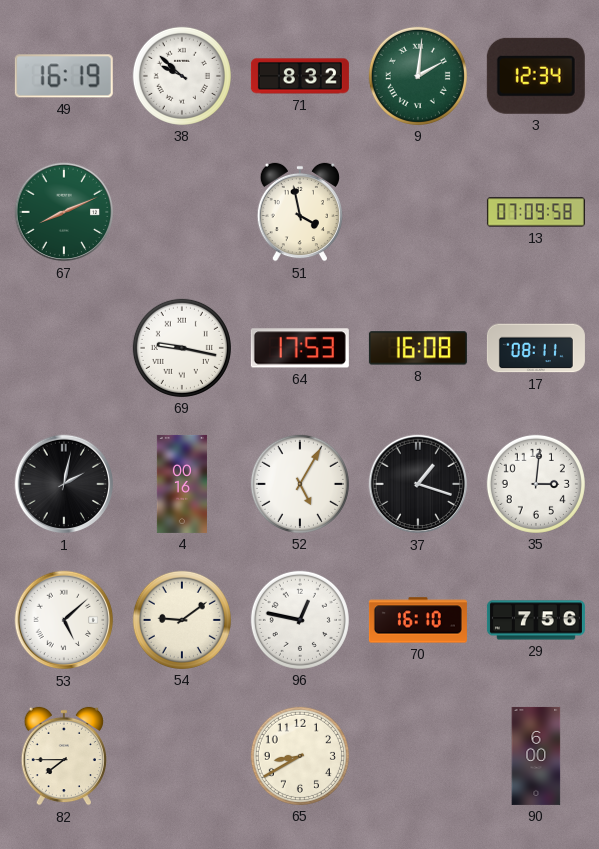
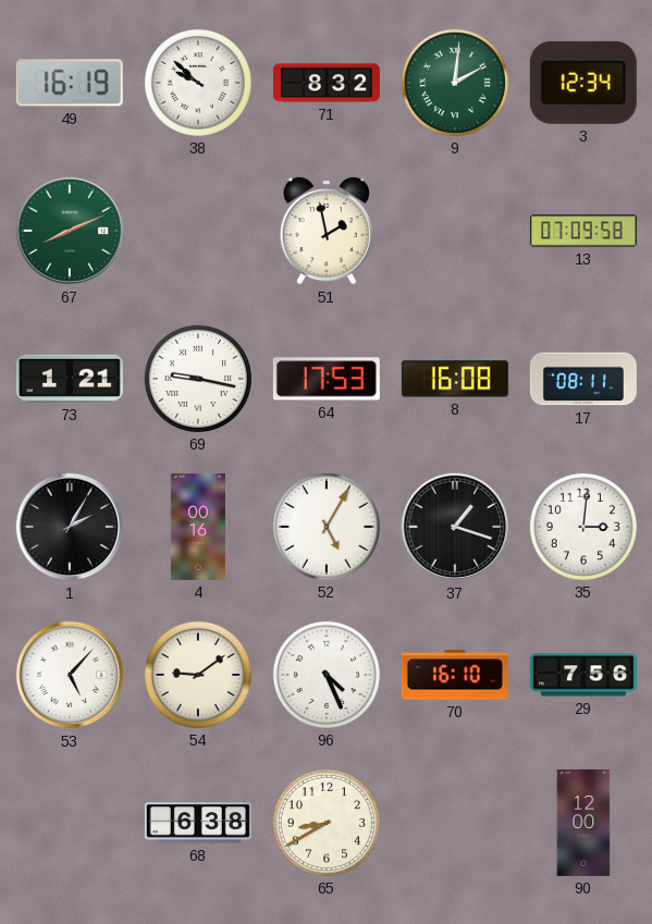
51: 3:58 -> 1:58 (327, 231)
73: none -> 1:21 (70, 379)
1: 2:02 -> 2:05 (70, 527)
53: 5:08 -> 5:07 (70, 675)
96: 12:47 -> 4:26 (327, 675)
82: 7:45 -> none (64, 756)
68: none -> 6:38 (198, 823)
90: 6:00 -> 12:00 (583, 823)
